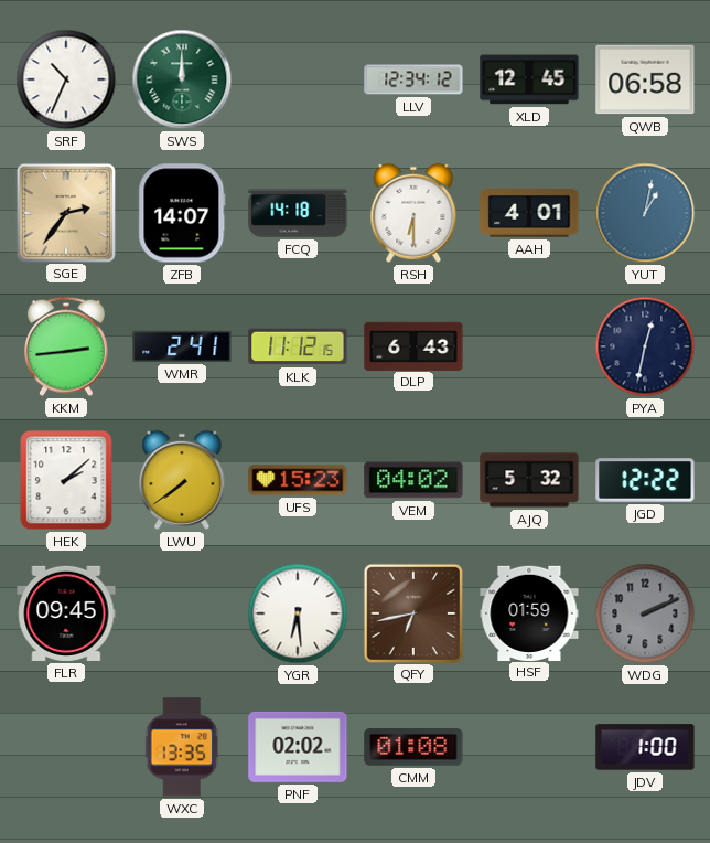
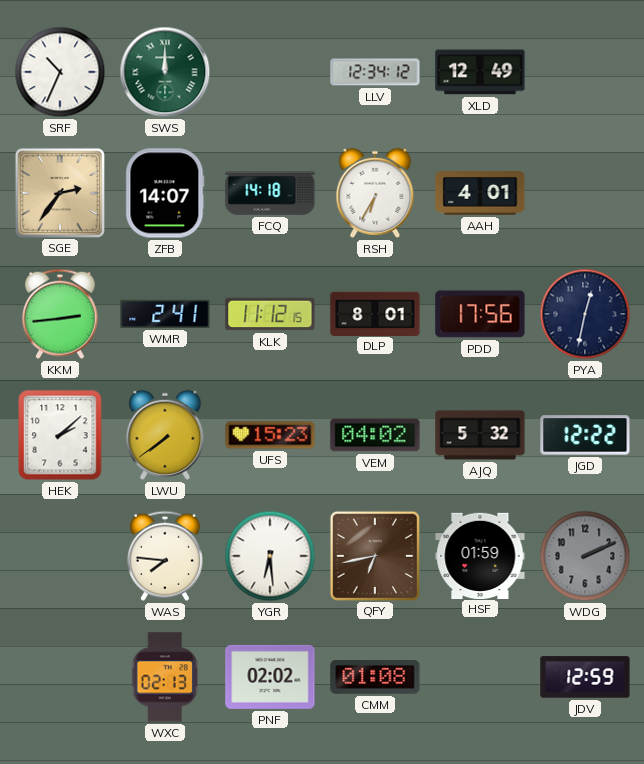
XLD: 12:45 -> 12:49 (480, 72)
QWB: 06:58 -> none (645, 79)
RSH: 6:30 -> 6:35 (375, 193)
YUT: 1:02 -> none (645, 213)
DLP: 6:43 -> 8:01 (375, 313)
PDD: none -> 17:56 (480, 314)
FLR: 09:45 -> none (66, 613)
WAS: none -> 7:46 (165, 556)
WXC: 13:35 -> 02:13 (166, 677)
JDV: 1:00 -> 12:59 (585, 677)
